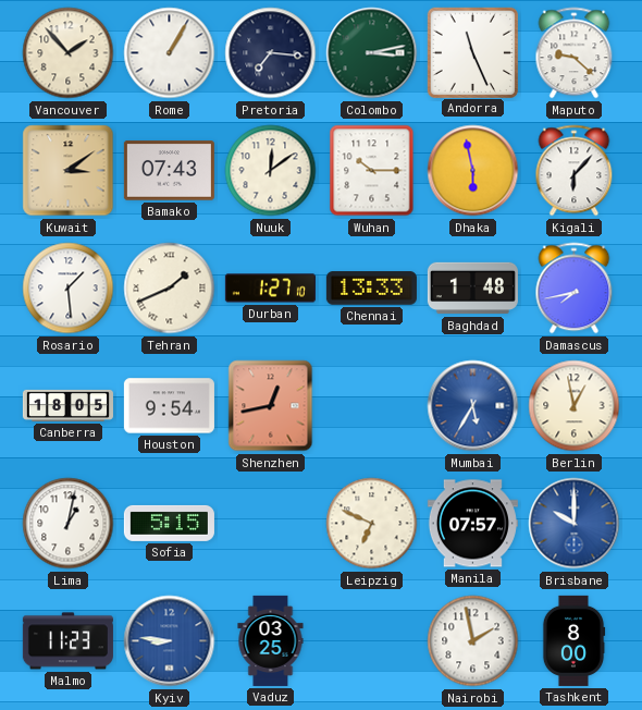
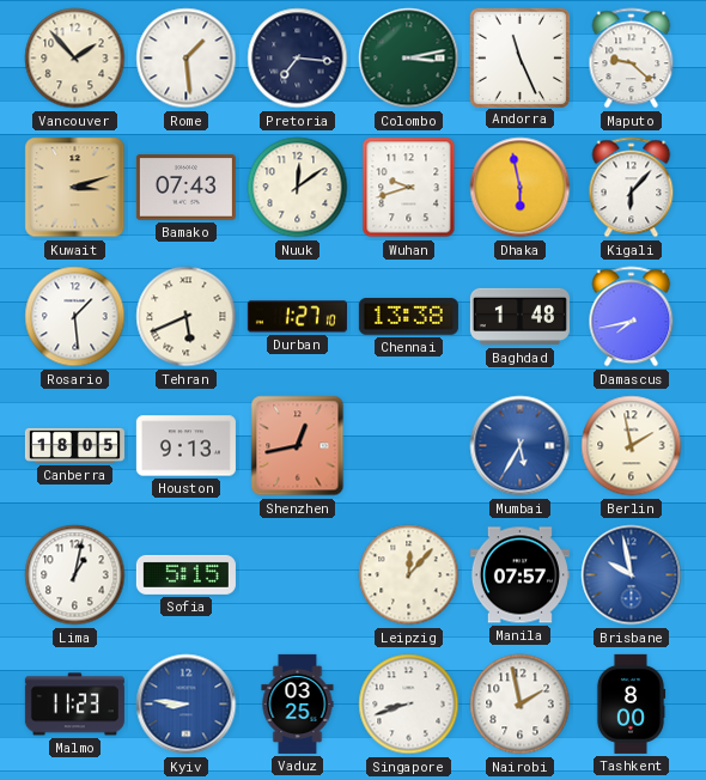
Rome: 1:05 -> 1:29 (187, 59)
Kuwait: 3:09 -> 3:12 (75, 188)
Wuhan: 10:15 -> 9:42 (409, 188)
Tehran: 1:41 -> 5:41 (187, 317)
Chennai: 13:33 -> 13:38 (408, 317)
Houston: 9:54 -> 9:13 (185, 446)
Berlin: 12:58 -> 1:58 (632, 446)
Leipzig: 6:49 -> 12:07 (409, 575)
Brisbane: 10:00 -> 9:58 (632, 575)
Singapore: none -> 8:42 (409, 705)
